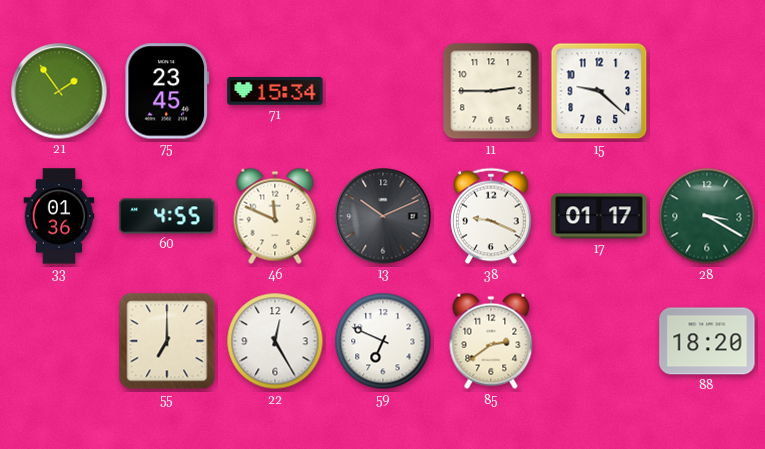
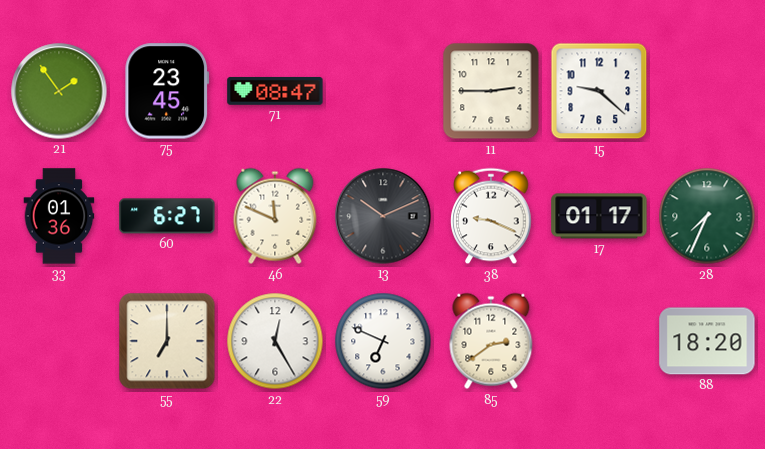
71: 15:34 -> 08:47 (275, 91)
60: 4:55 -> 6:27 (167, 216)
28: 3:20 -> 7:34 (707, 216)
